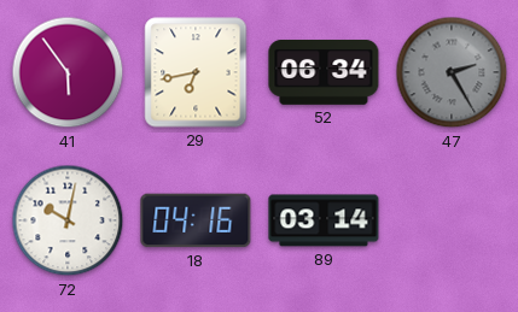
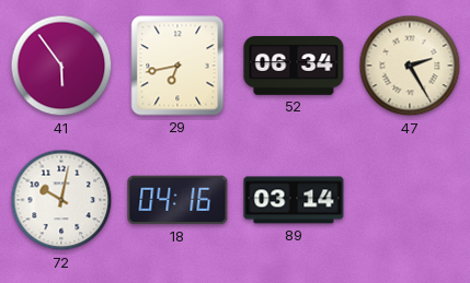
47 dial: grey -> cream (410, 66)
